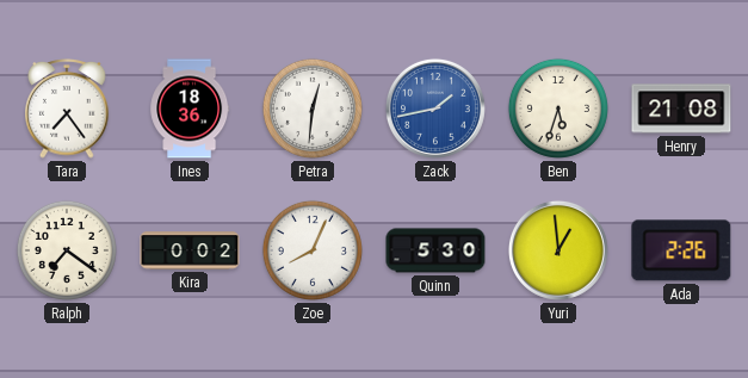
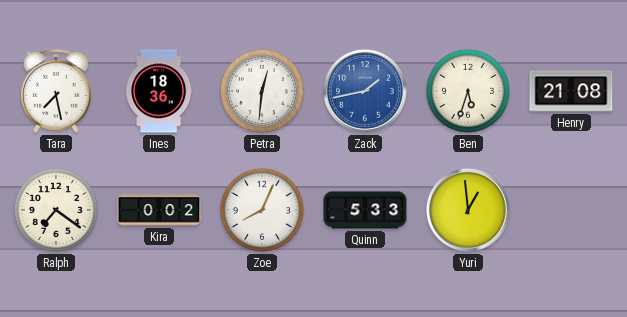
Tara: 7:24 -> 7:28 (56, 92)
Quinn: 5:30 -> 5:33 (365, 210)
Ada: 2:26 -> none (681, 250)
